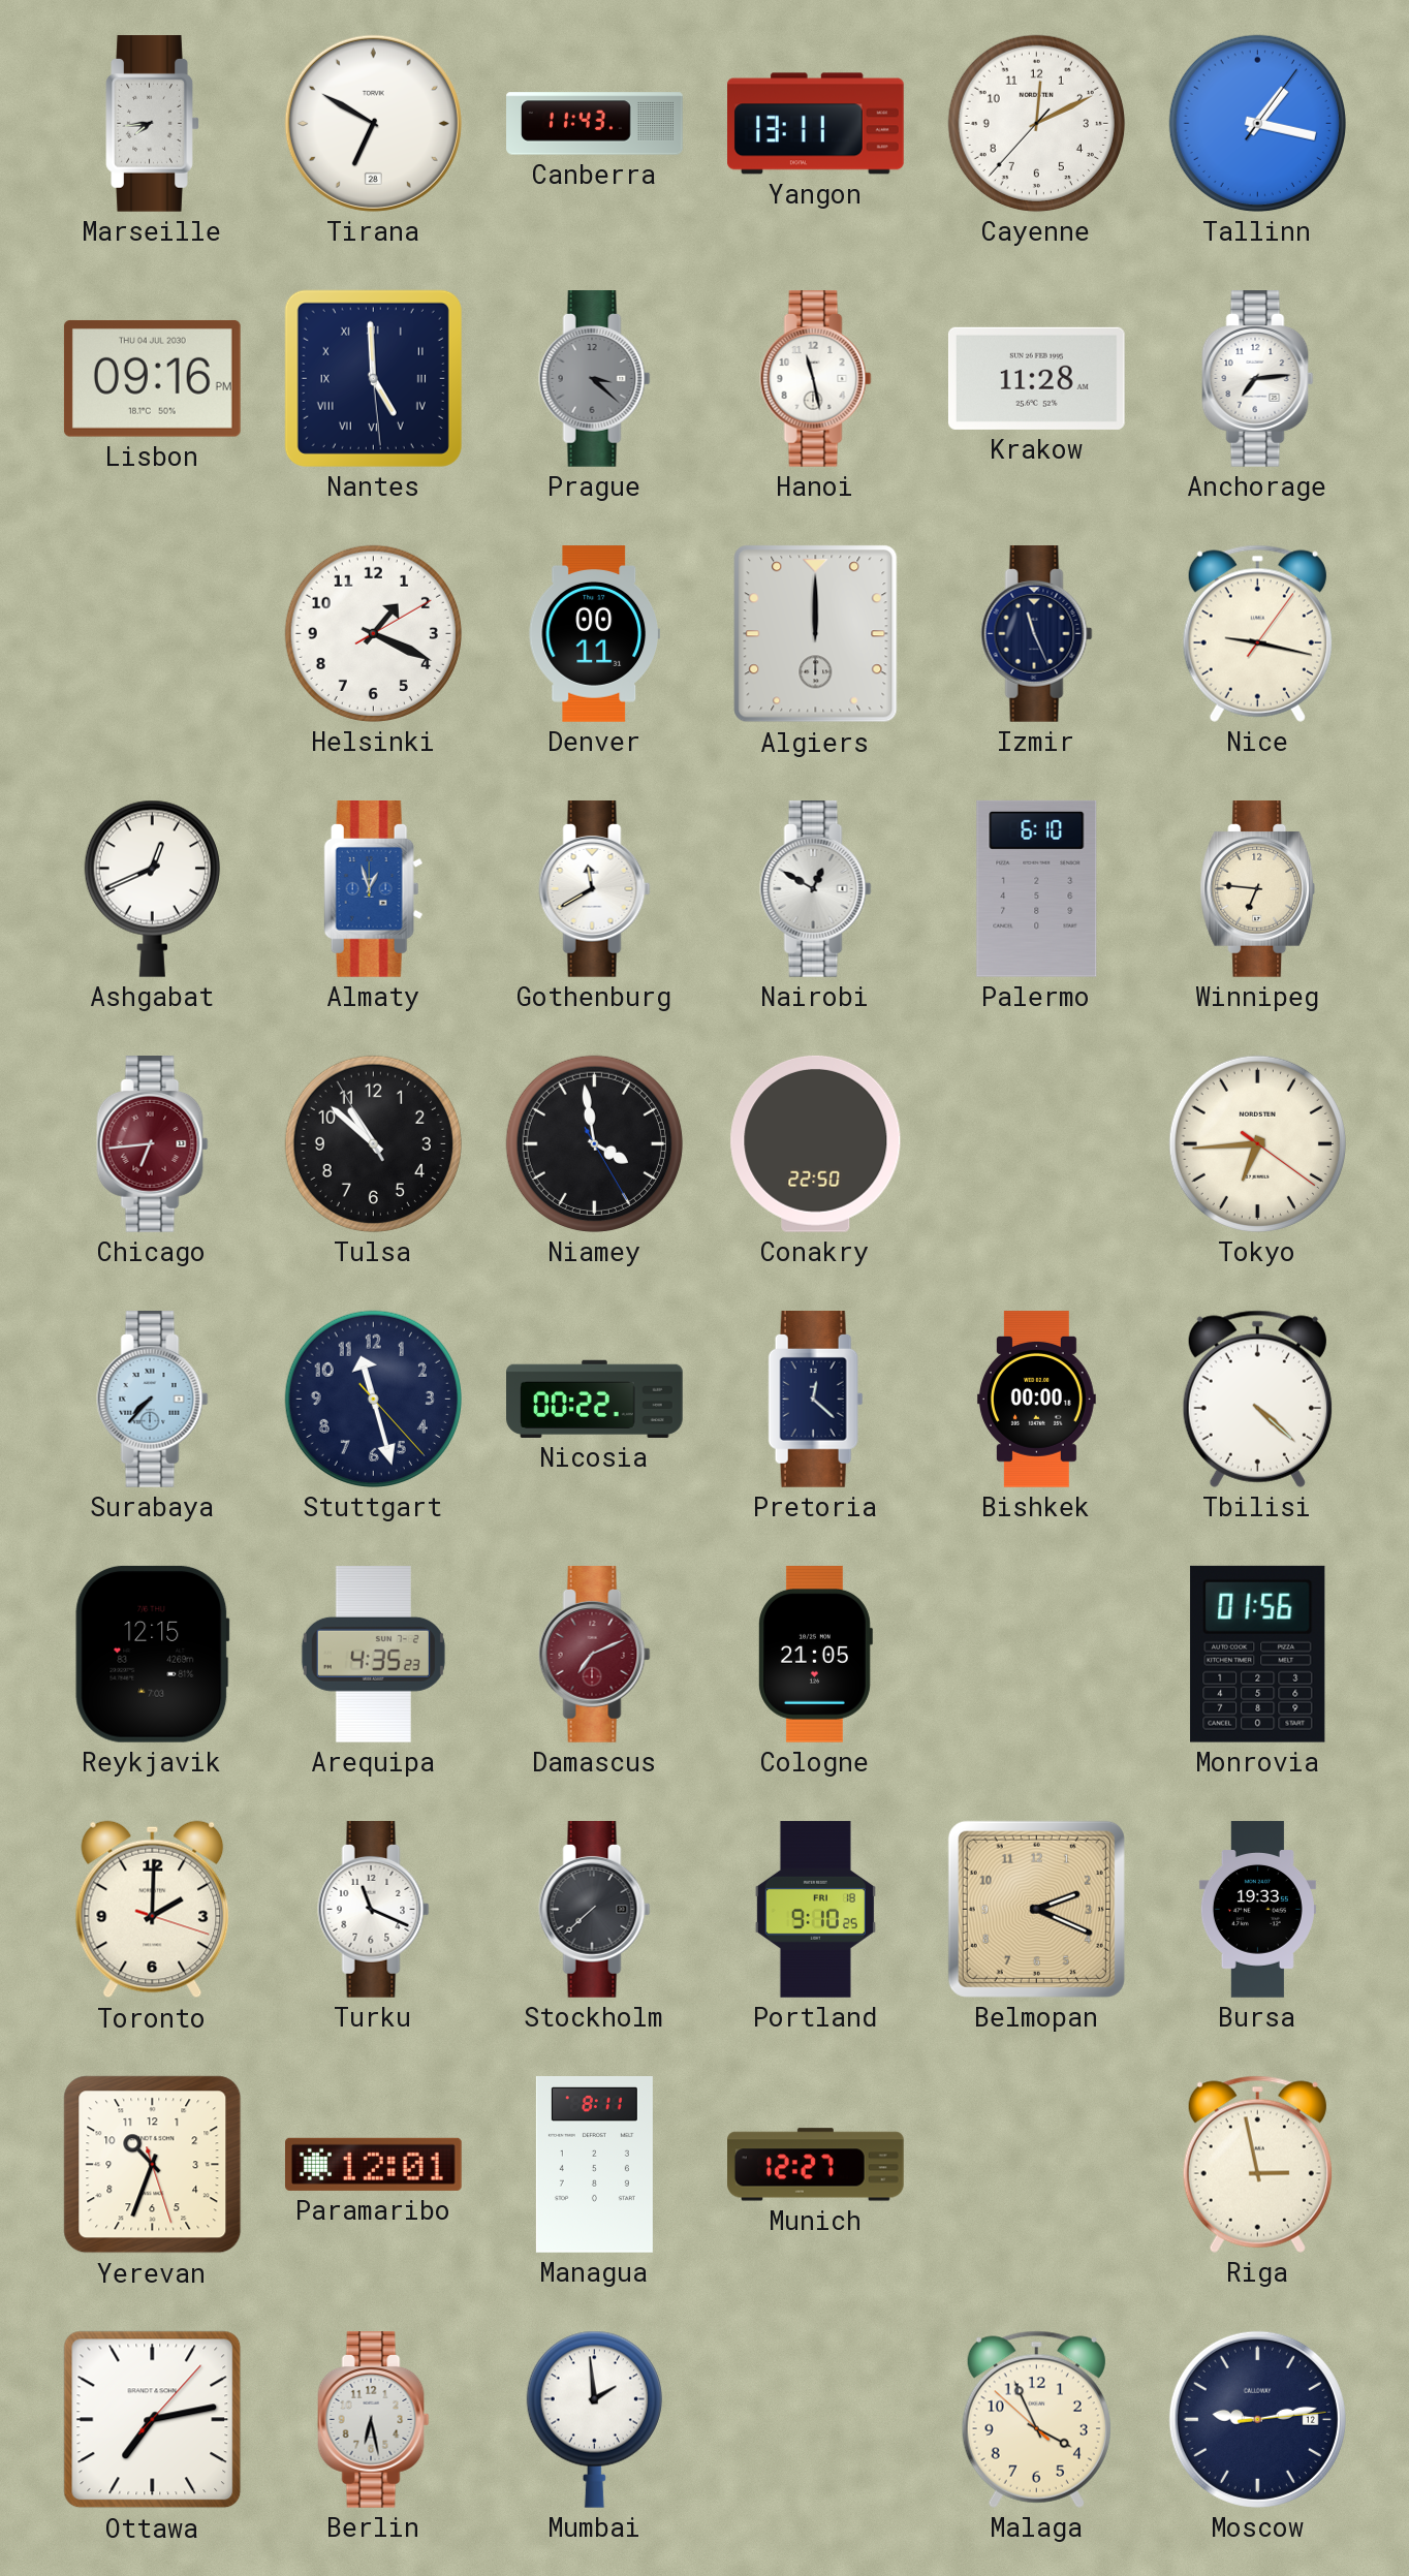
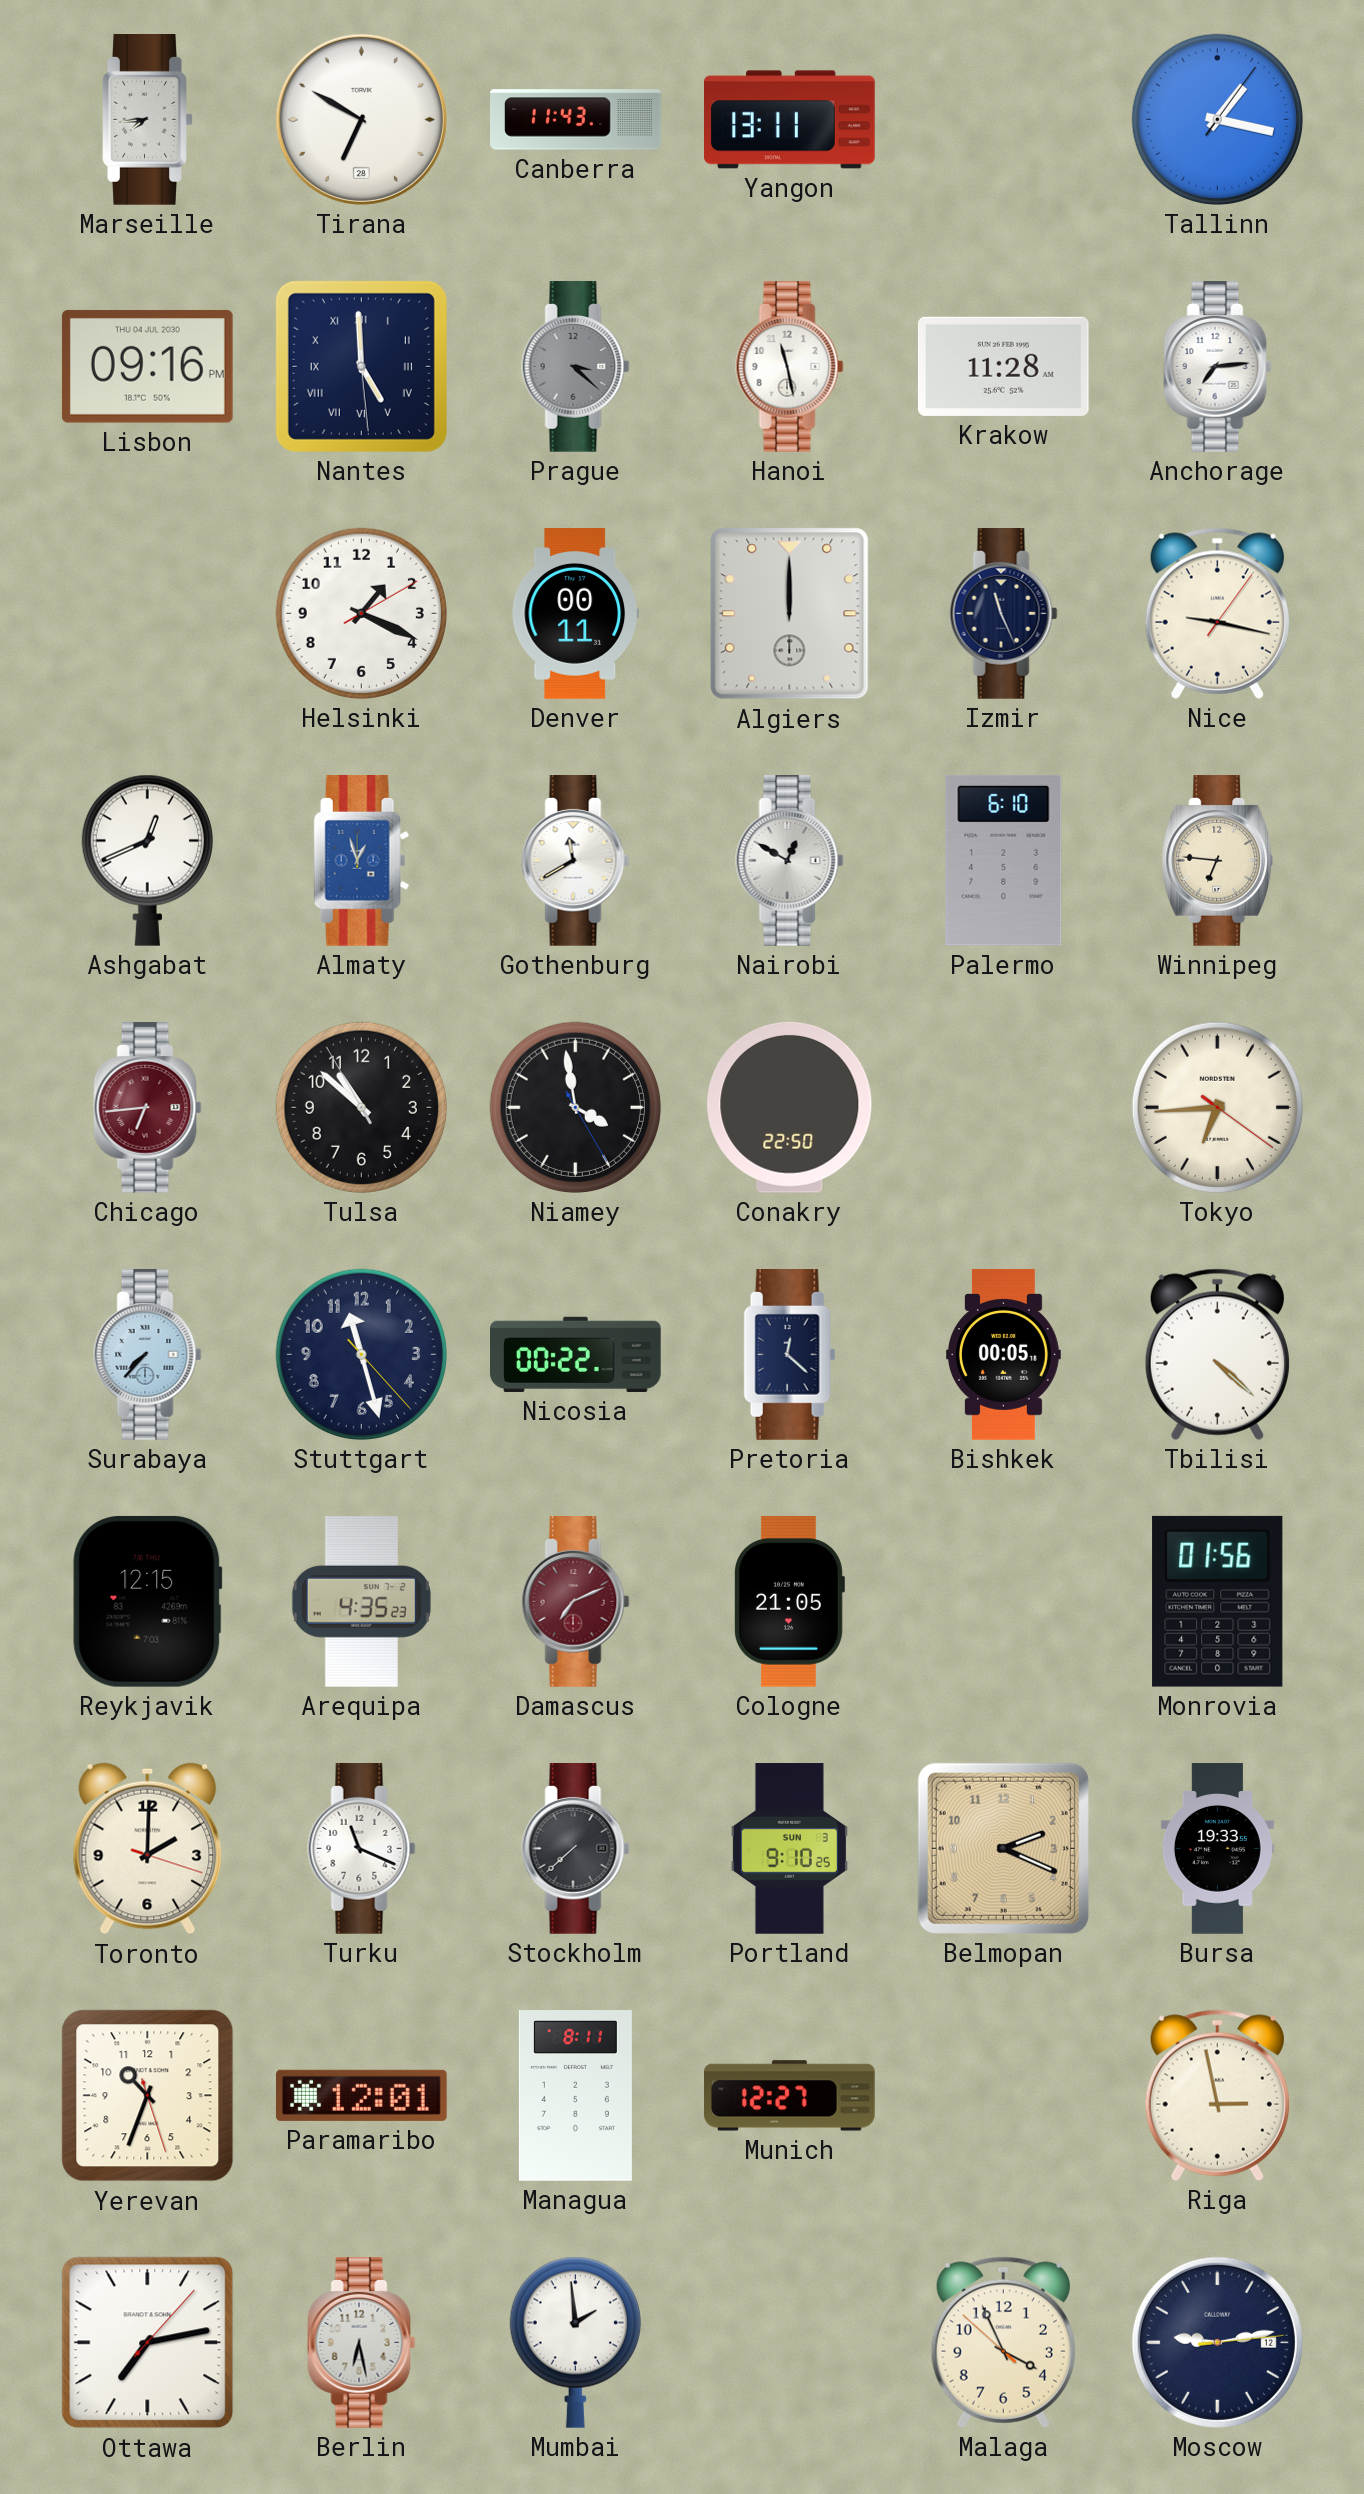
Cayenne: 12:10 -> none (1036, 123)
Bishkek: 00:00 -> 00:05 (1003, 1355)
Portland date: FRI 18 -> SUN 3 (789, 1849)
